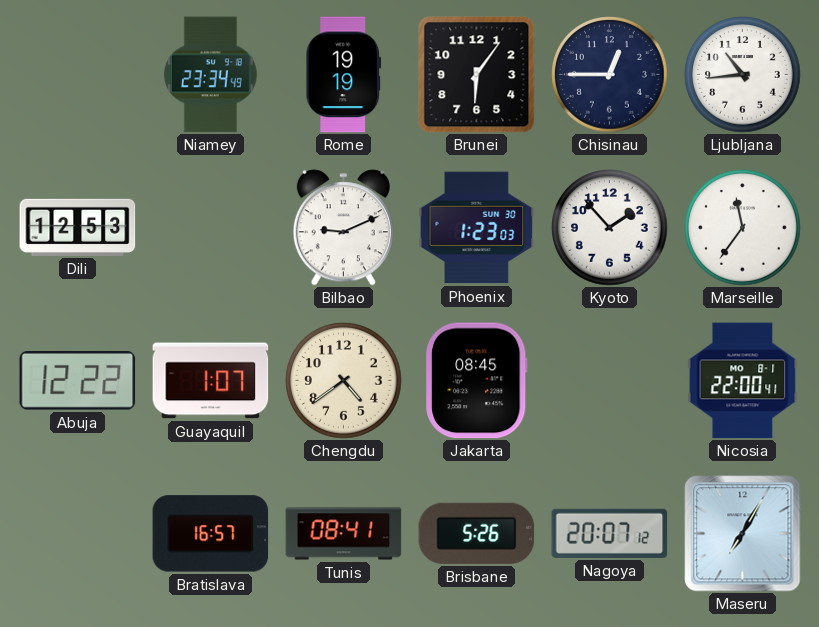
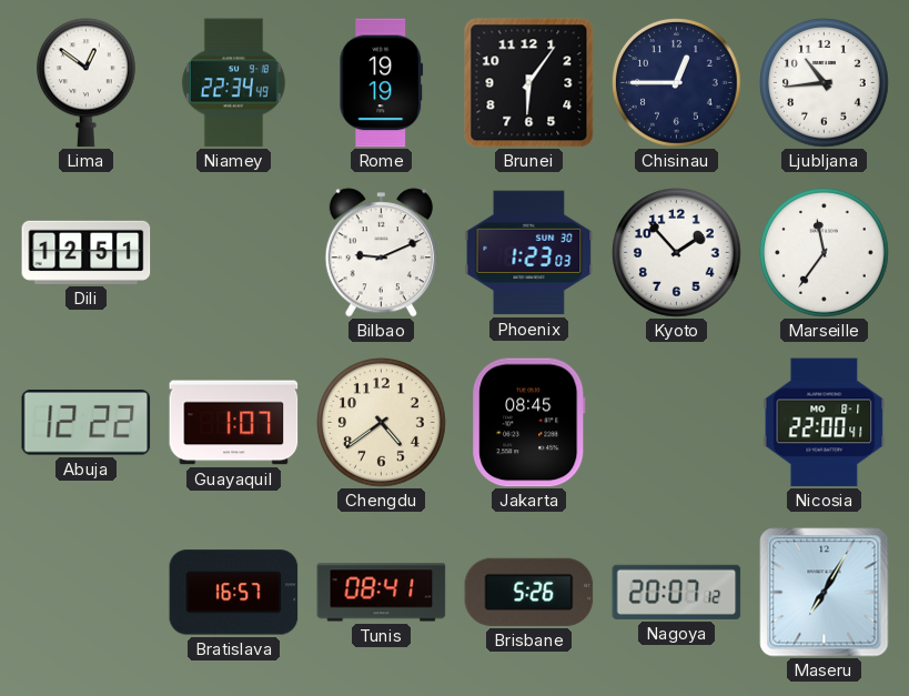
Lima: none -> 12:51 (87, 83)
Niamey: 23:34 -> 22:34 (233, 83)
Dili: 12:53 -> 12:51 (87, 252)
